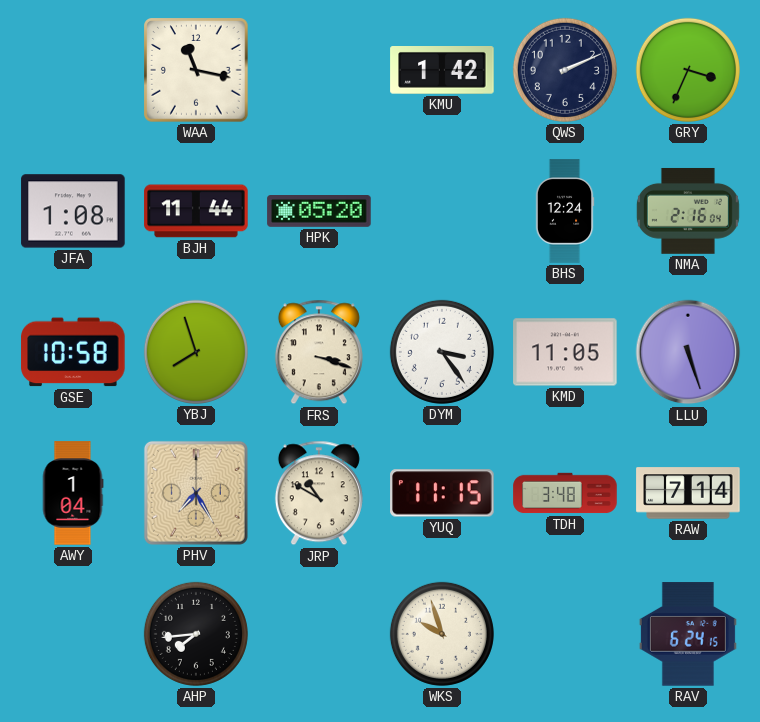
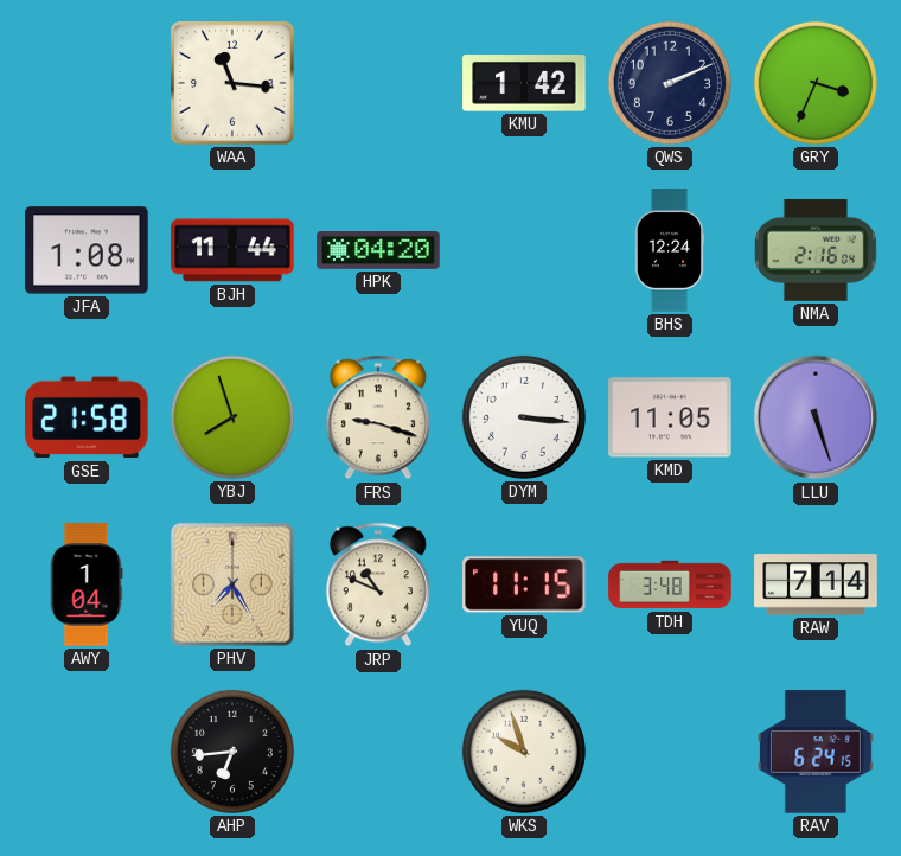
WAA: 11:17 -> 11:16 (234, 84)
HPK: 05:20 -> 04:20 (378, 251)
GSE: 10:58 -> 21:58 (87, 417)
FRS: 3:18 -> 9:18 (378, 417)
DYM: 3:24 -> 3:16 (524, 417)
JRP: 10:50 -> 10:49 (378, 584)
AHP: 7:44 -> 6:44 (232, 752)
